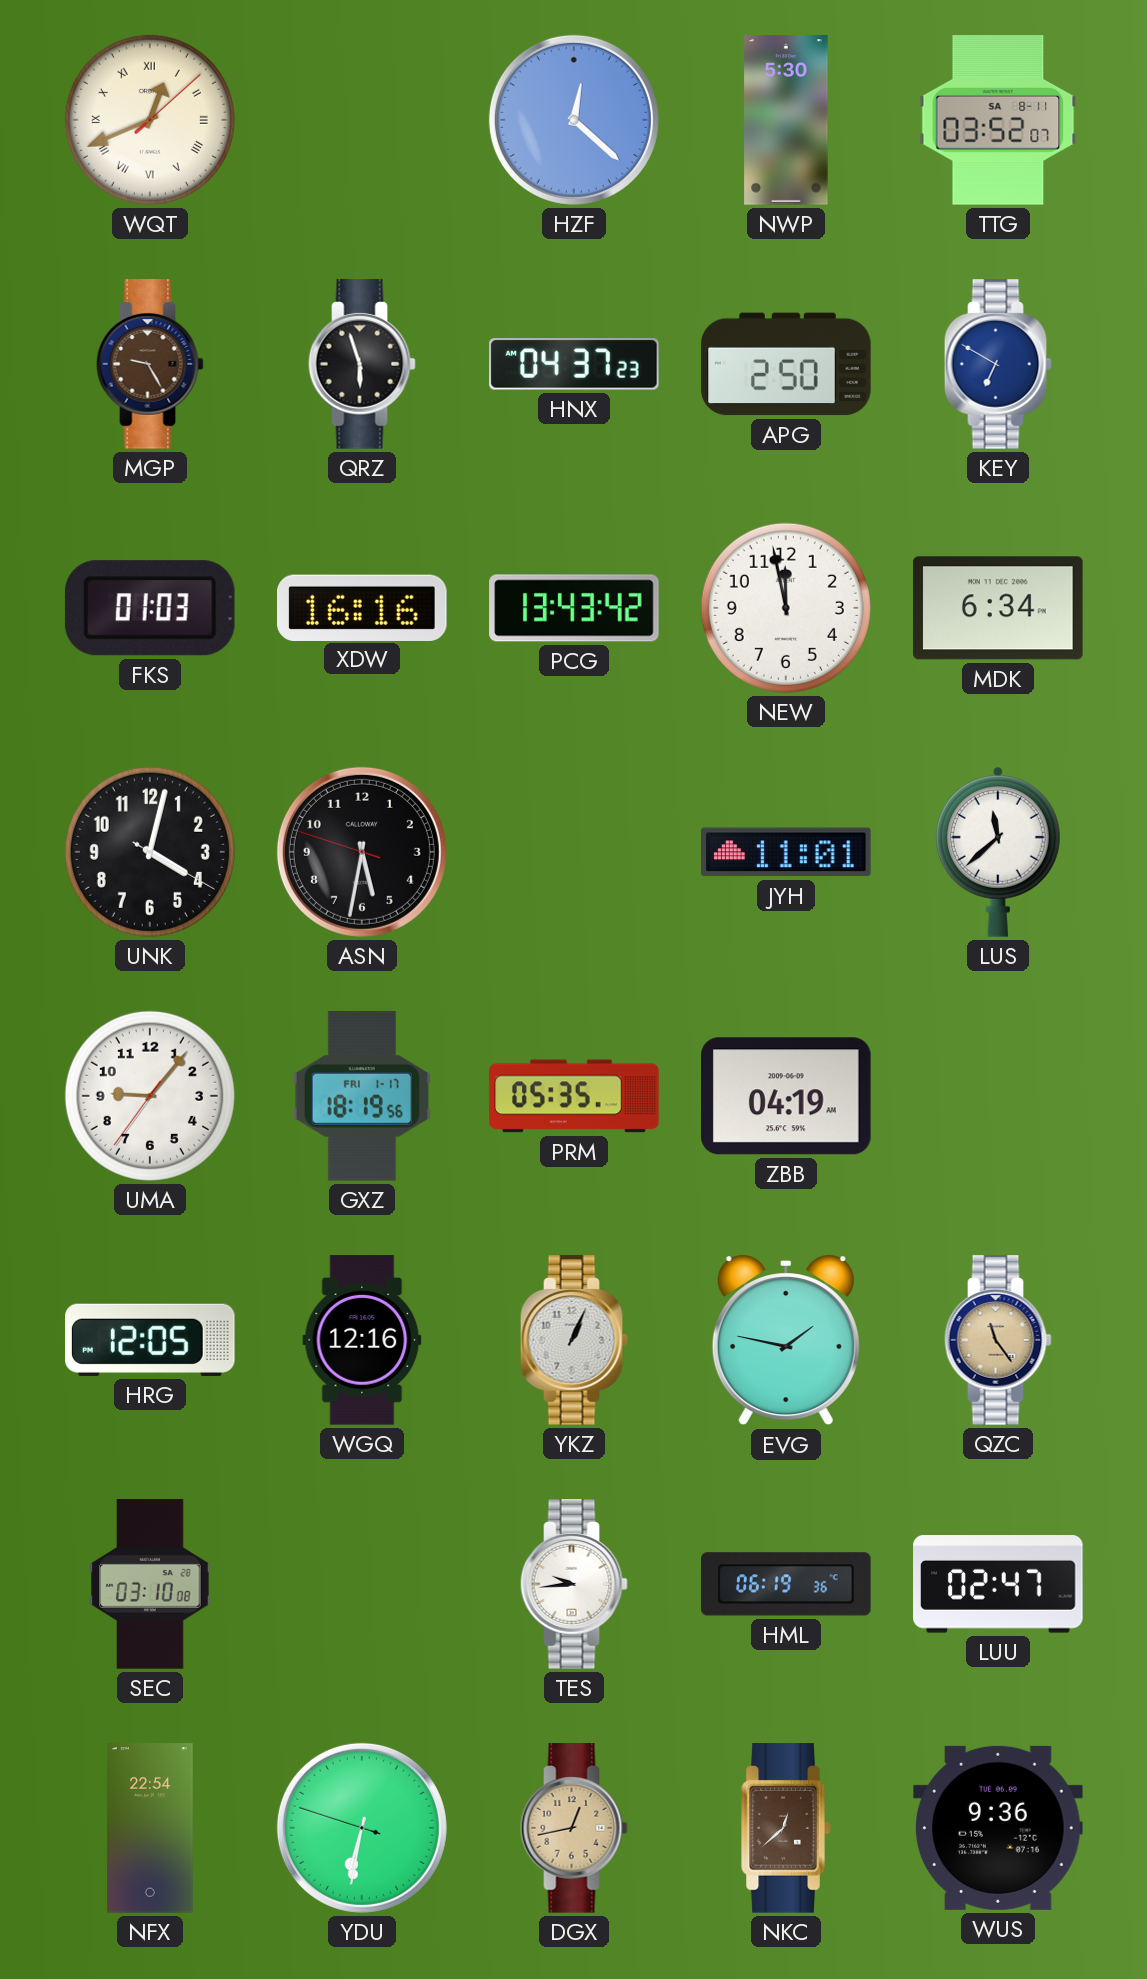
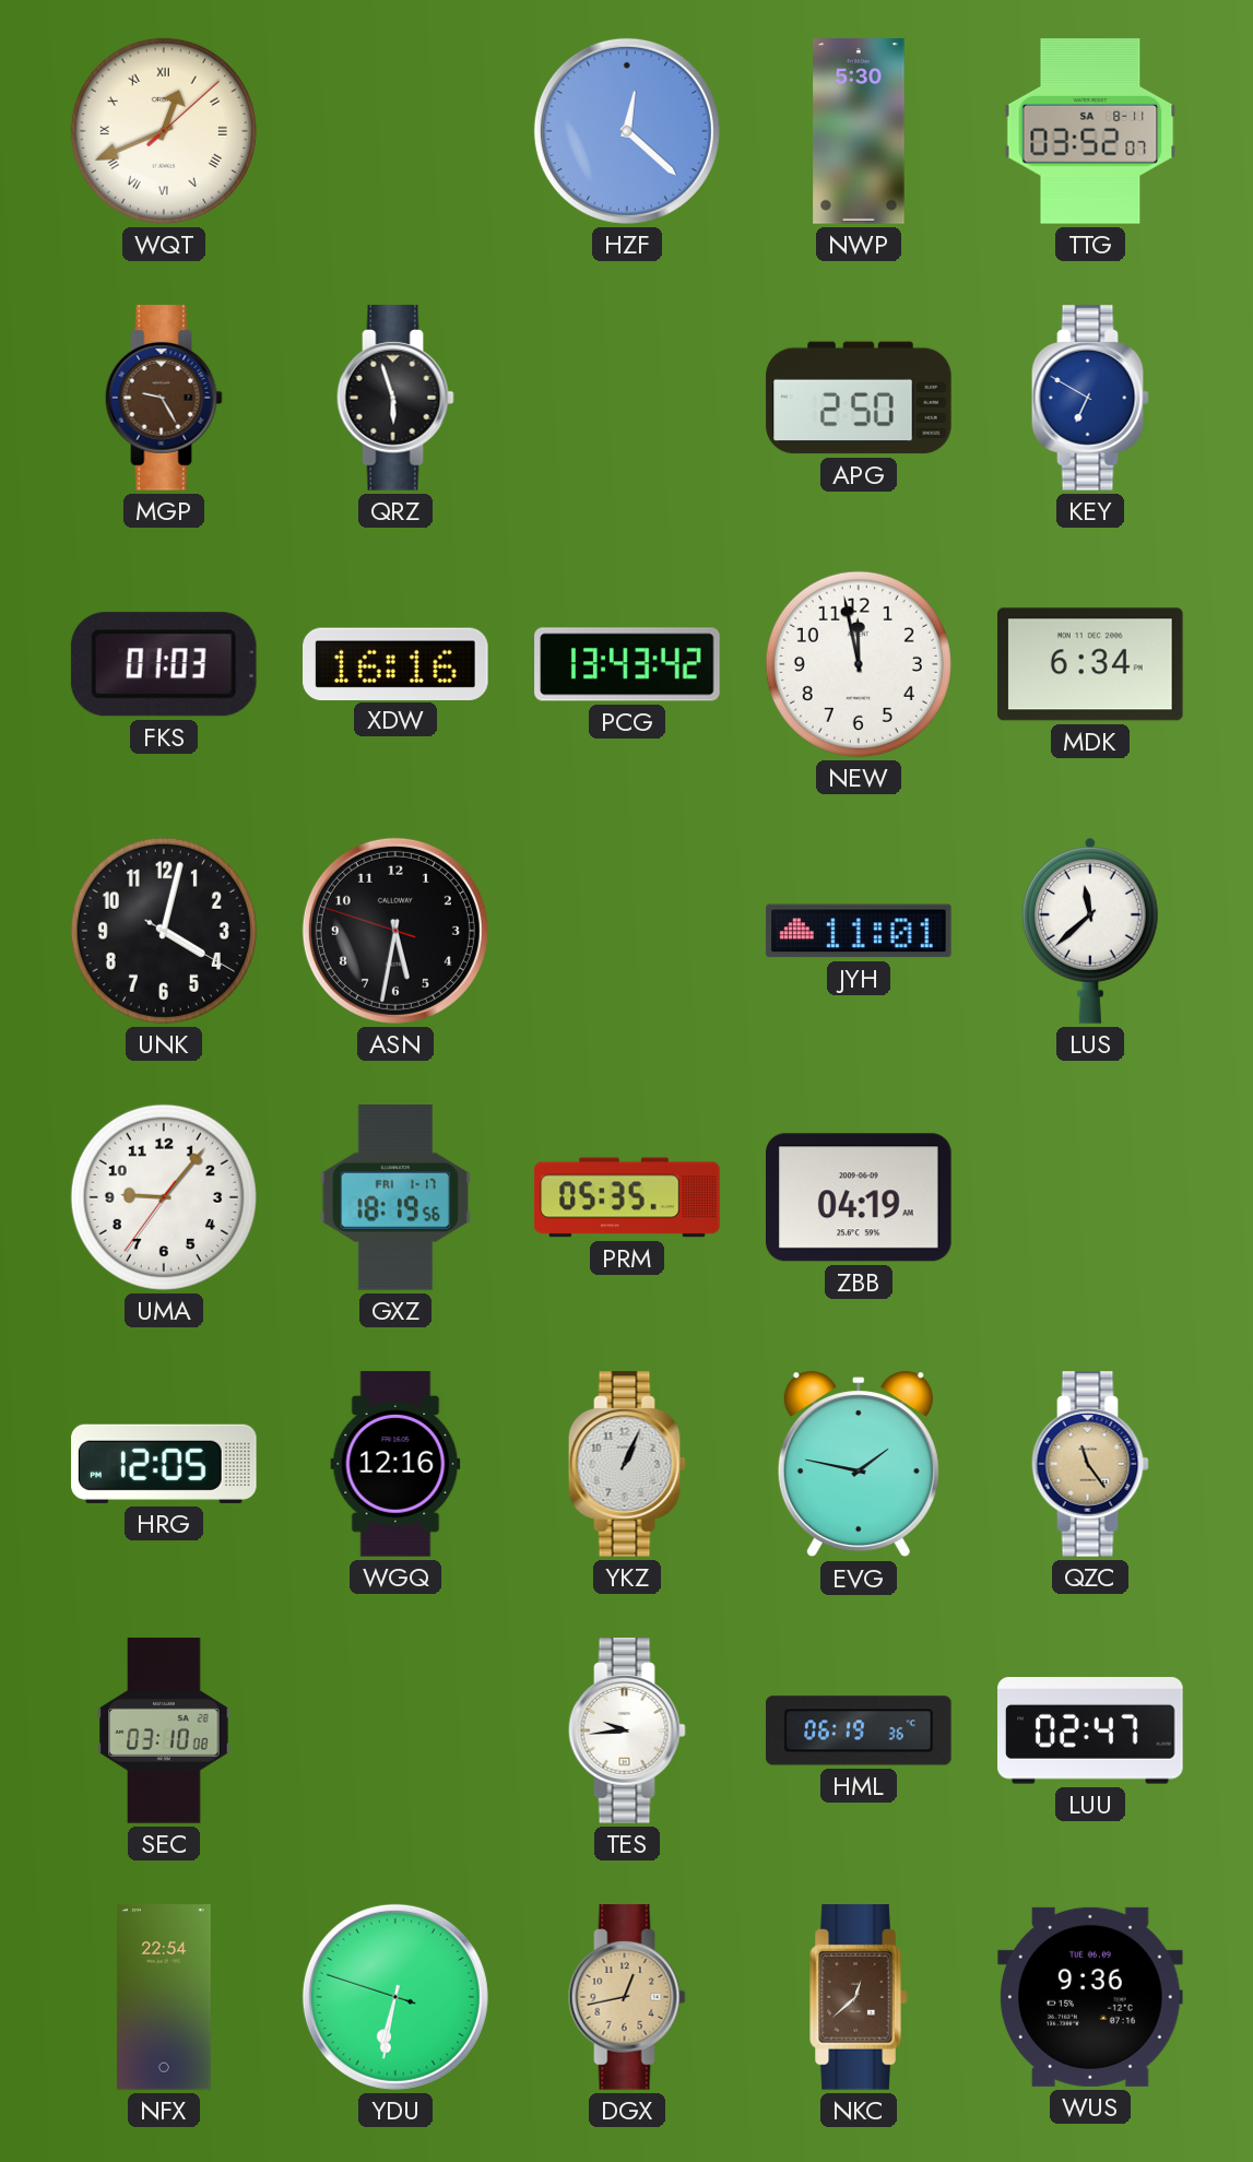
HNX: 04:37 -> none (574, 364)
